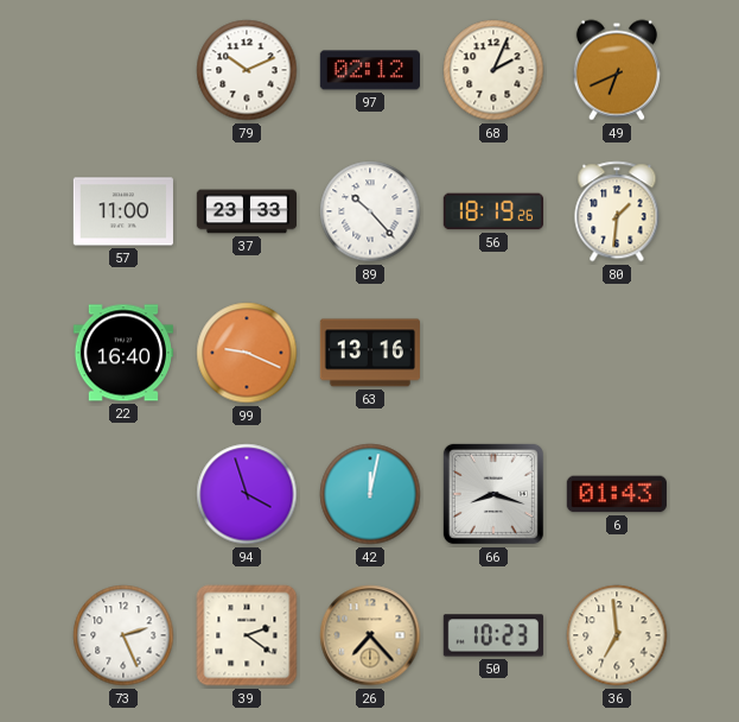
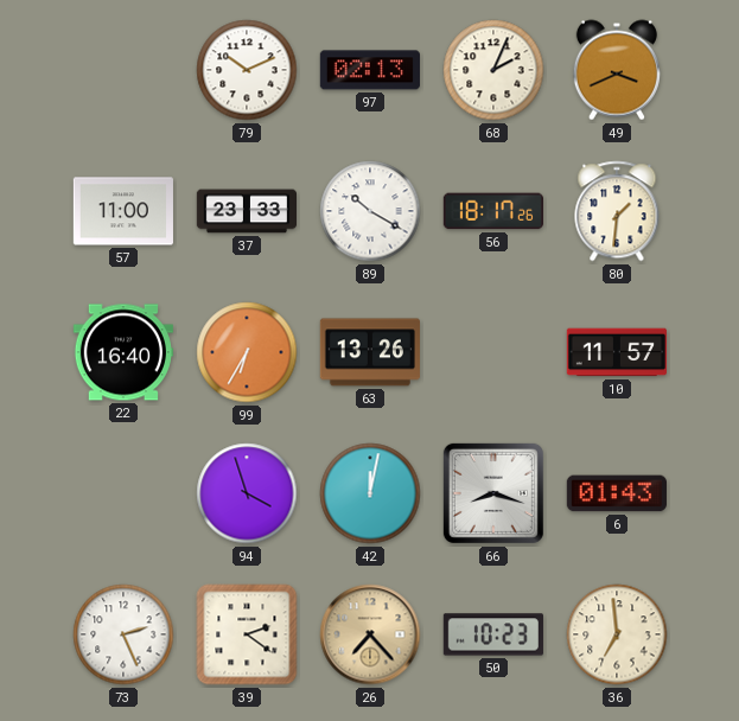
97: 02:12 -> 02:13 (370, 70)
49: 6:41 -> 3:41 (617, 70)
89: 10:23 -> 10:20 (370, 211)
56: 18:19 -> 18:17 (493, 211)
99: 9:19 -> 6:35 (247, 352)
63: 13:16 -> 13:26 (370, 352)
10: none -> 11:57 (616, 352)
